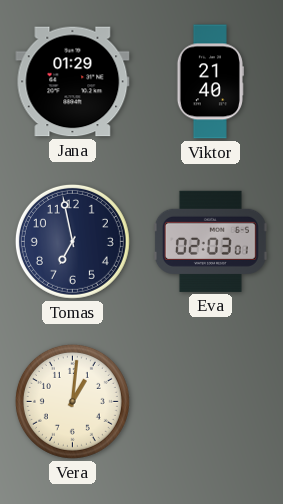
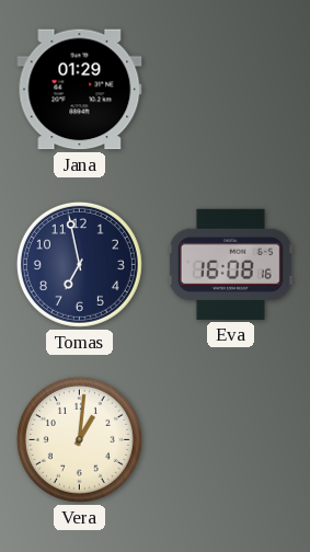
Viktor: 21:40 -> none (210, 82)
Eva: 02:03 -> 16:08 (230, 264)
